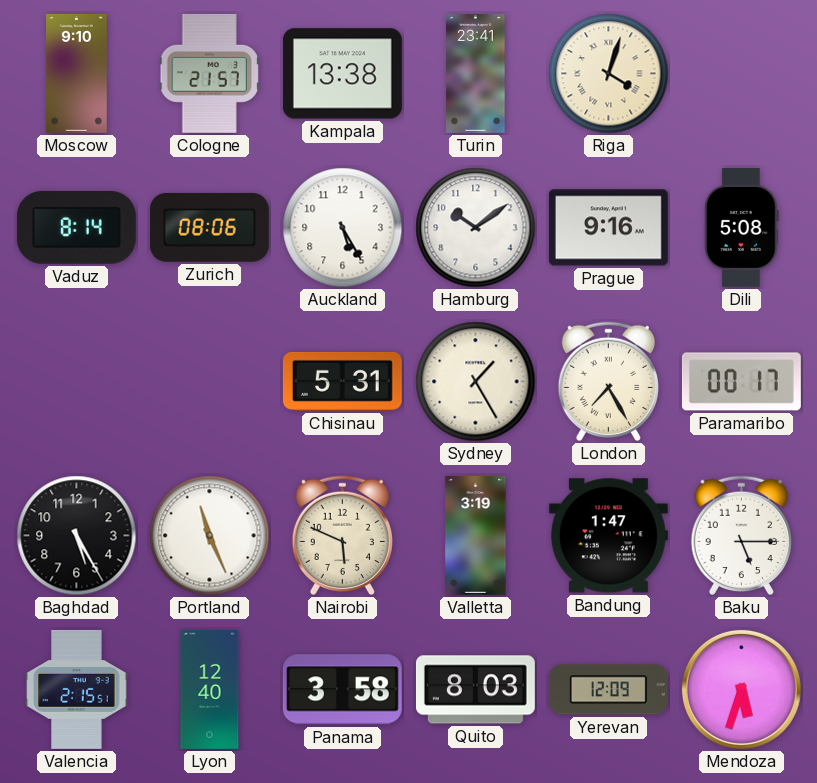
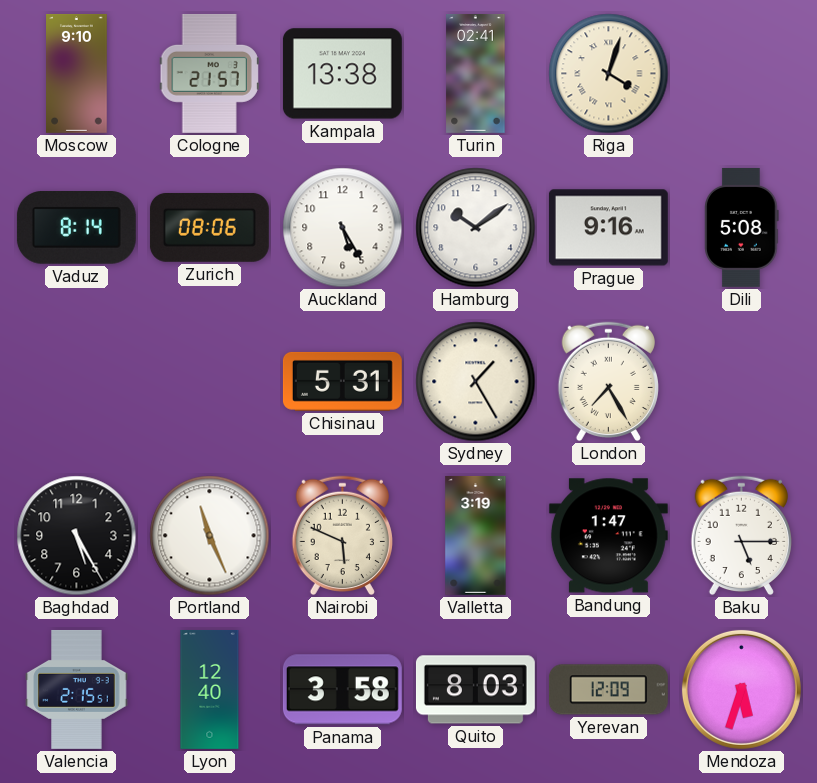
Turin: 23:41 -> 02:41 (476, 73)
Paramaribo: 00:17 -> none (741, 382)
